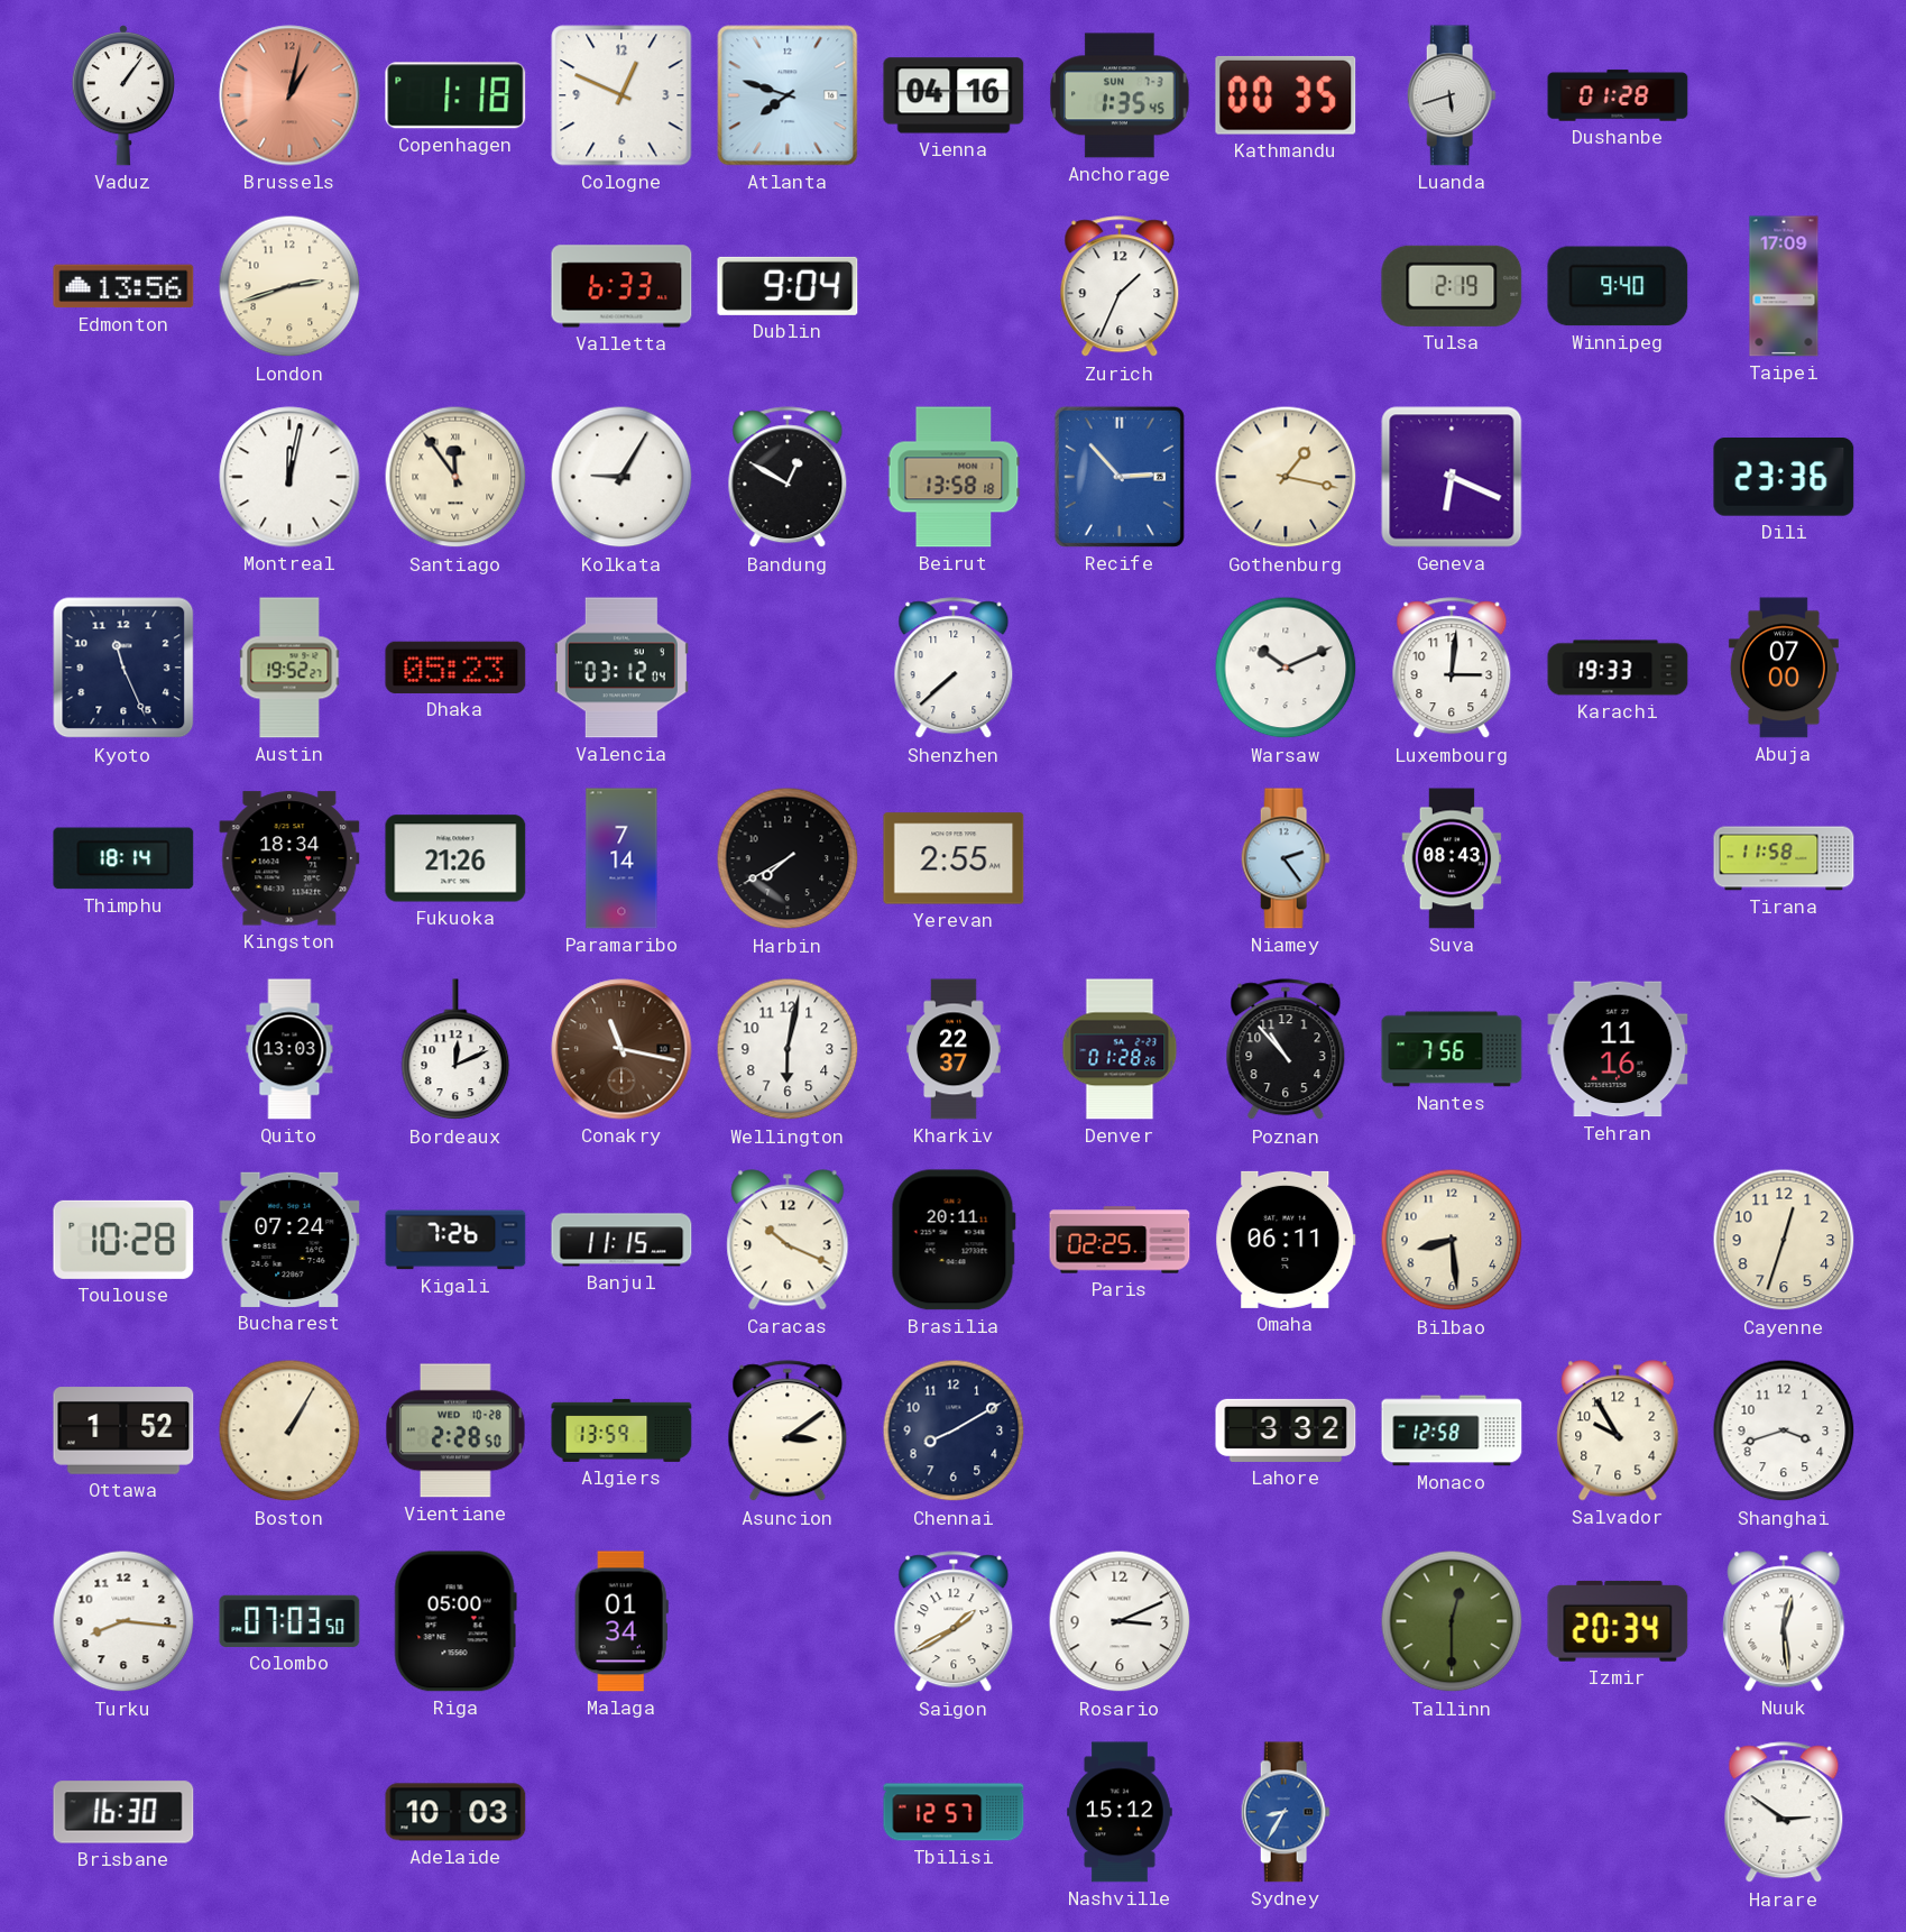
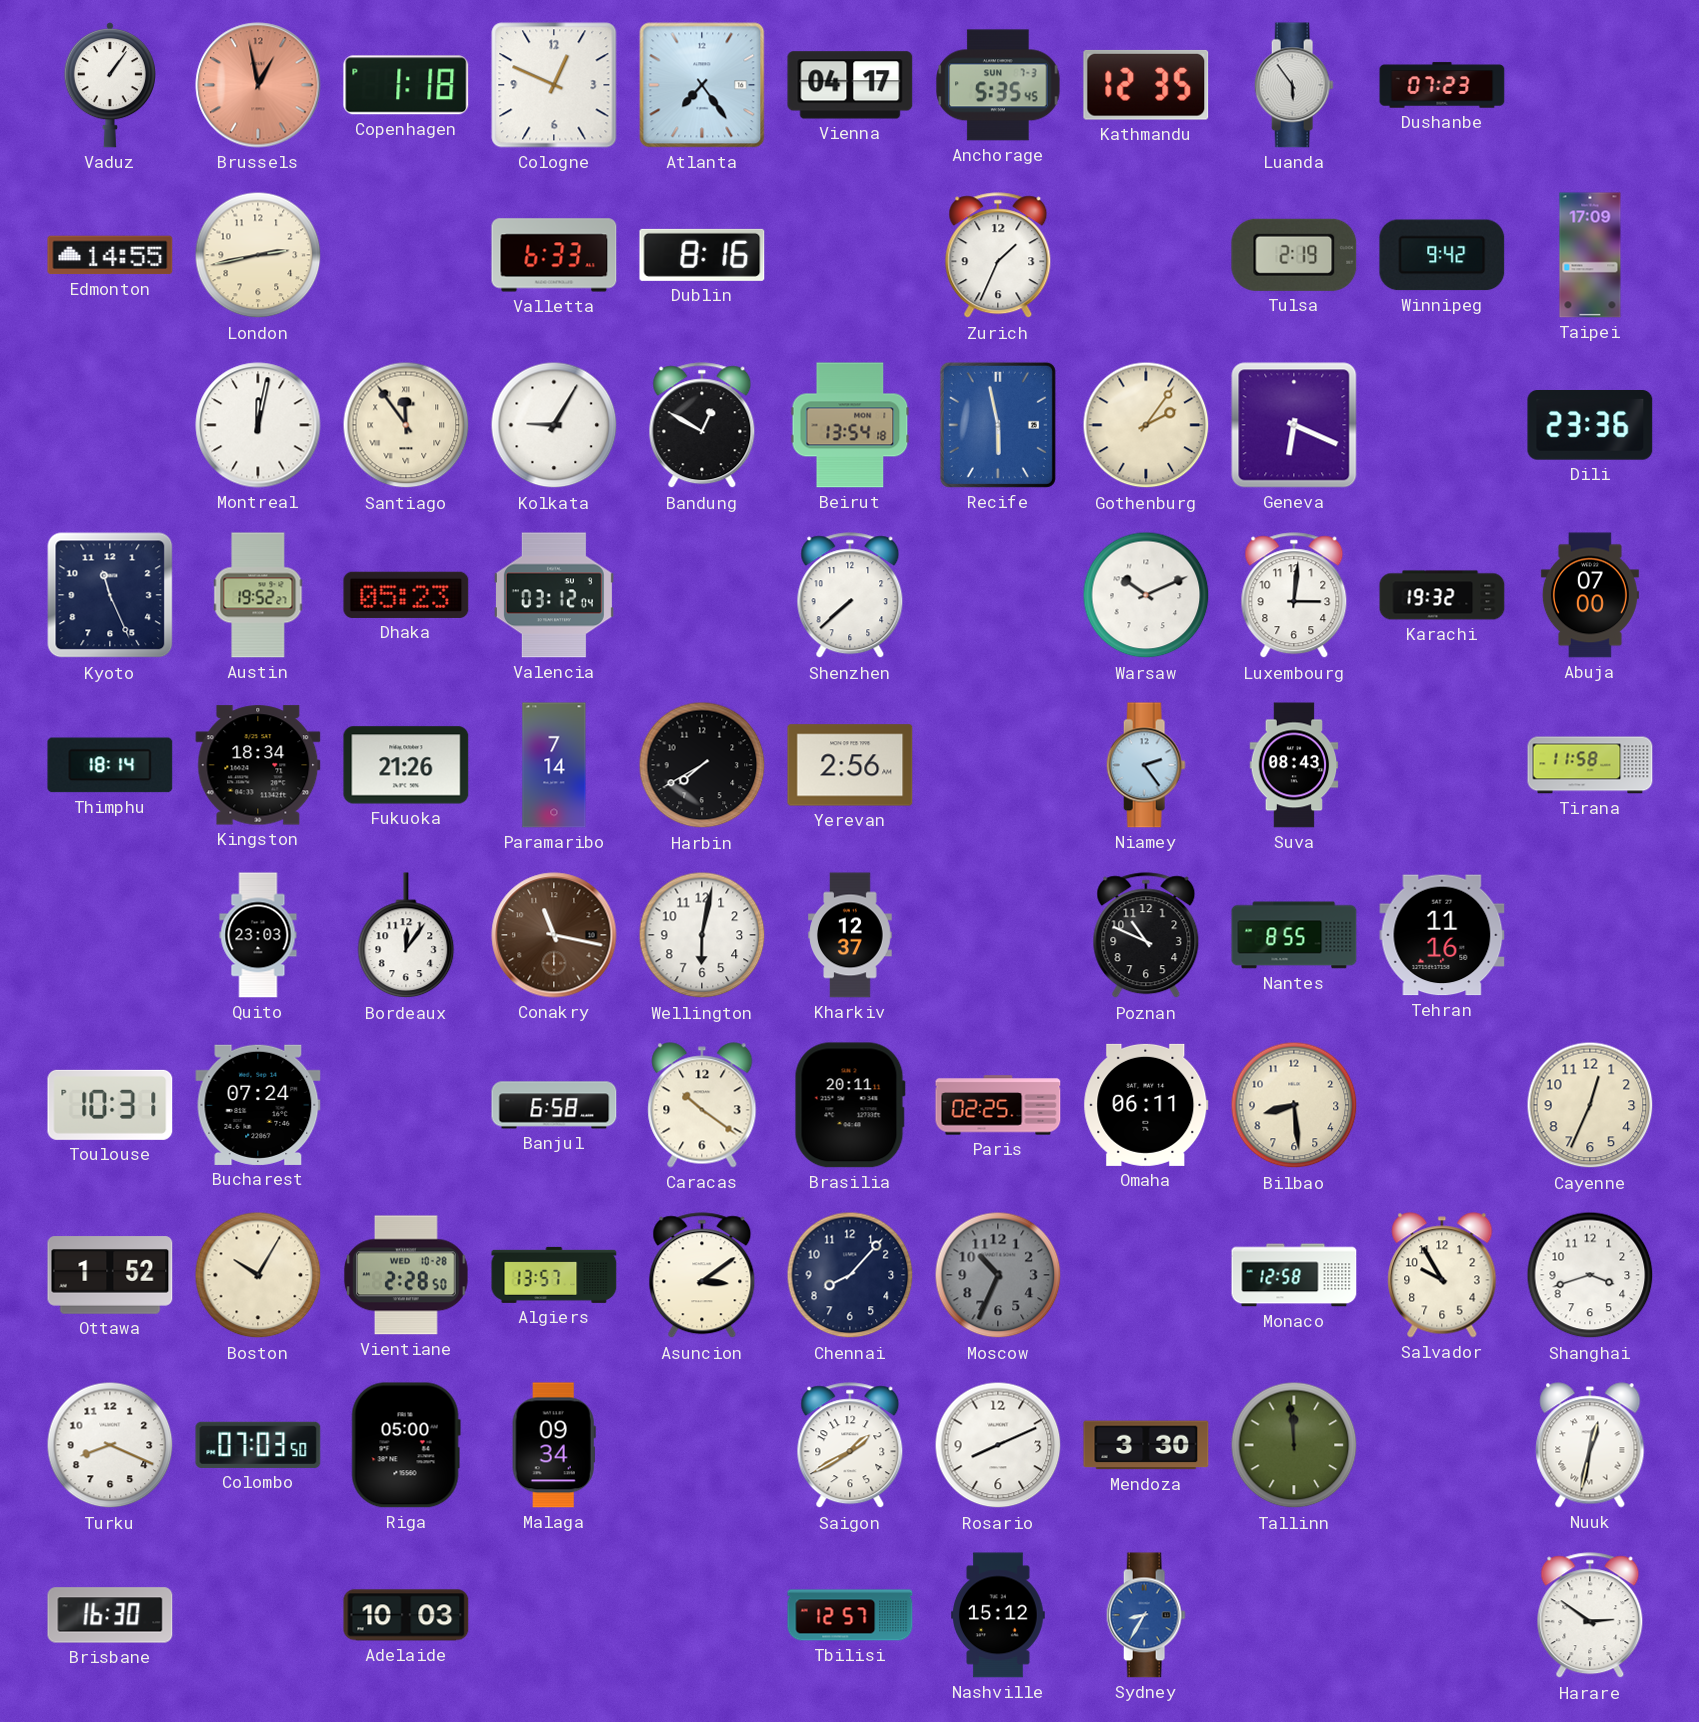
Brussels: 1:02 -> 12:58 (258, 85)
Atlanta: 7:48 -> 7:24 (702, 85)
Vienna: 04:16 -> 04:17 (850, 85)
Anchorage: 1:35 -> 5:35 (998, 85)
Kathmandu: 00:35 -> 12:35 (1146, 85)
Luanda: 5:42 -> 5:54 (1294, 85)
Dushanbe: 01:28 -> 07:23 (1442, 85)
Edmonton: 13:56 -> 14:55 (110, 255)
London: 2:42 -> 2:43 (258, 255)
Dublin: 9:04 -> 8:16 (702, 255)
Winnipeg: 9:40 -> 9:42 (1442, 255)
Beirut: 13:58 -> 13:54 (850, 425)
Recife: 2:53 -> 5:58 (998, 425)
Gothenburg: 1:17 -> 2:06 (1146, 425)
Karachi: 19:33 -> 19:32 (1442, 595)
Yerevan: 2:55 -> 2:56 (850, 765)
Quito: 13:03 -> 23:03 (258, 935)
Bordeaux: 12:11 -> 12:06 (406, 936)
Kharkiv: 22:37 -> 12:37 (850, 935)
Denver: 01:28 -> none (1120, 1049)
Poznan: 10:53 -> 10:49 (1146, 936)
Nantes: 7:56 -> 8:55 (1294, 935)
Toulouse: 10:28 -> 10:31 (110, 1105)
Kigali: 7:26 -> none (455, 1240)
Banjul: 11:15 -> 6:58 (554, 1105)
Caracas: 10:19 -> 10:21 (702, 1105)
Cayenne: 12:33 -> 12:34 (1590, 1105)
Boston: 1:05 -> 10:05 (258, 1275)
Algiers: 13:59 -> 13:57 (554, 1275)
Chennai: 8:10 -> 8:07 (850, 1275)
Moscow: none -> 10:34 (998, 1275)
Lahore: 3:32 -> none (1286, 1430)
Turku: 8:16 -> 8:19 (110, 1445)
Malaga: 01:34 -> 09:34 (554, 1445)
Rosario: 3:11 -> 8:11 (998, 1445)
Mendoza: none -> 3:30 (1146, 1445)
Tallinn: 12:30 -> 11:59 (1294, 1445)
Izmir: 20:34 -> none (1618, 1621)
Nuuk: 12:29 -> 12:32 (1590, 1445)
